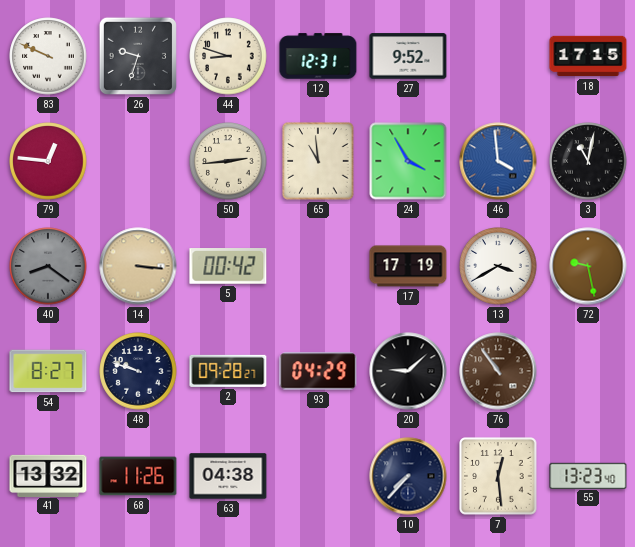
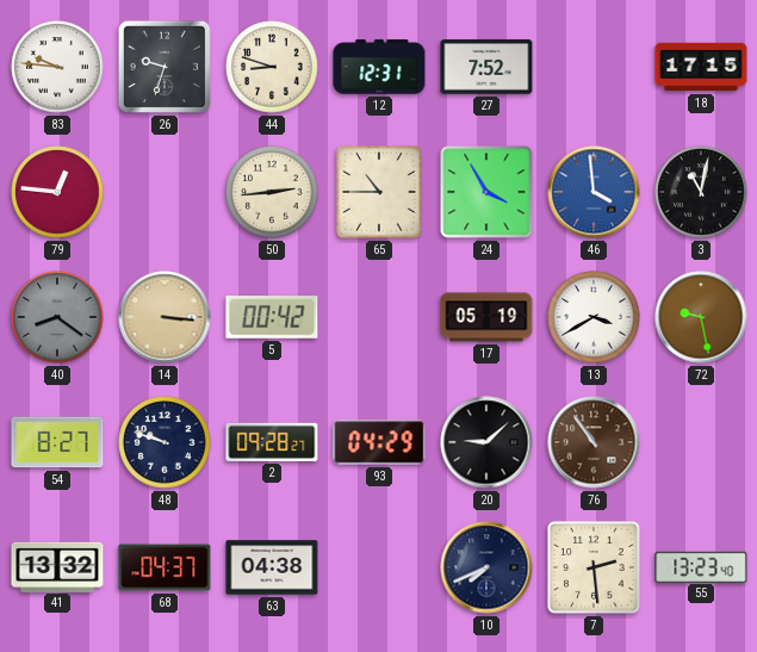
83: 9:49 -> 9:46 (57, 67)
27: 9:52 -> 7:52 (486, 67)
65: 10:59 -> 10:45 (379, 192)
17: 17:19 -> 05:19 (486, 317)
68: 11:26 -> 04:37 (165, 567)
10: 7:37 -> 7:41 (486, 567)
7: 12:29 -> 2:29 (594, 567)
